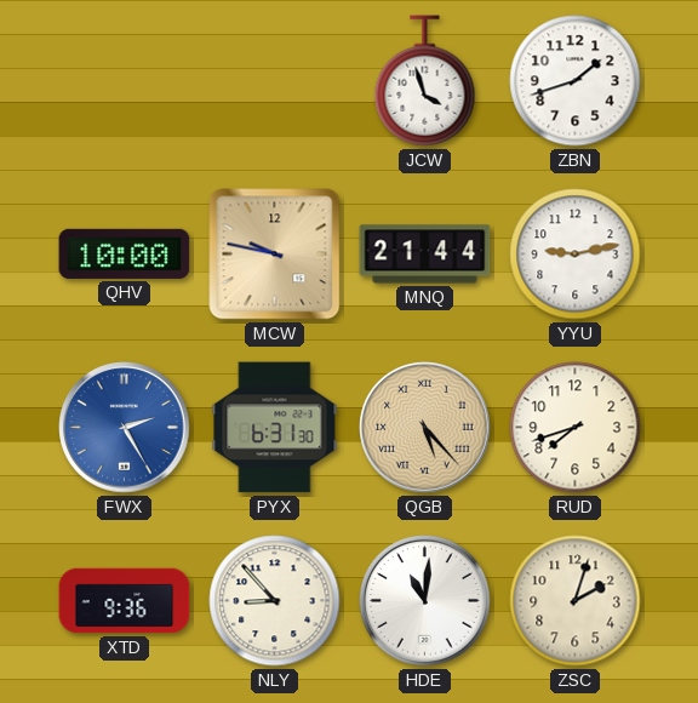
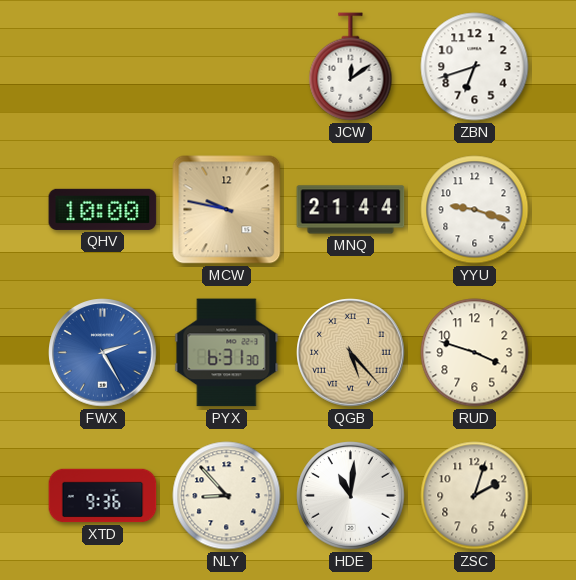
JCW: 3:57 -> 12:09 (351, 67)
ZBN: 1:42 -> 6:42 (475, 67)
YYU: 9:13 -> 9:18 (475, 210)
RUD: 7:42 -> 3:48 (475, 353)
